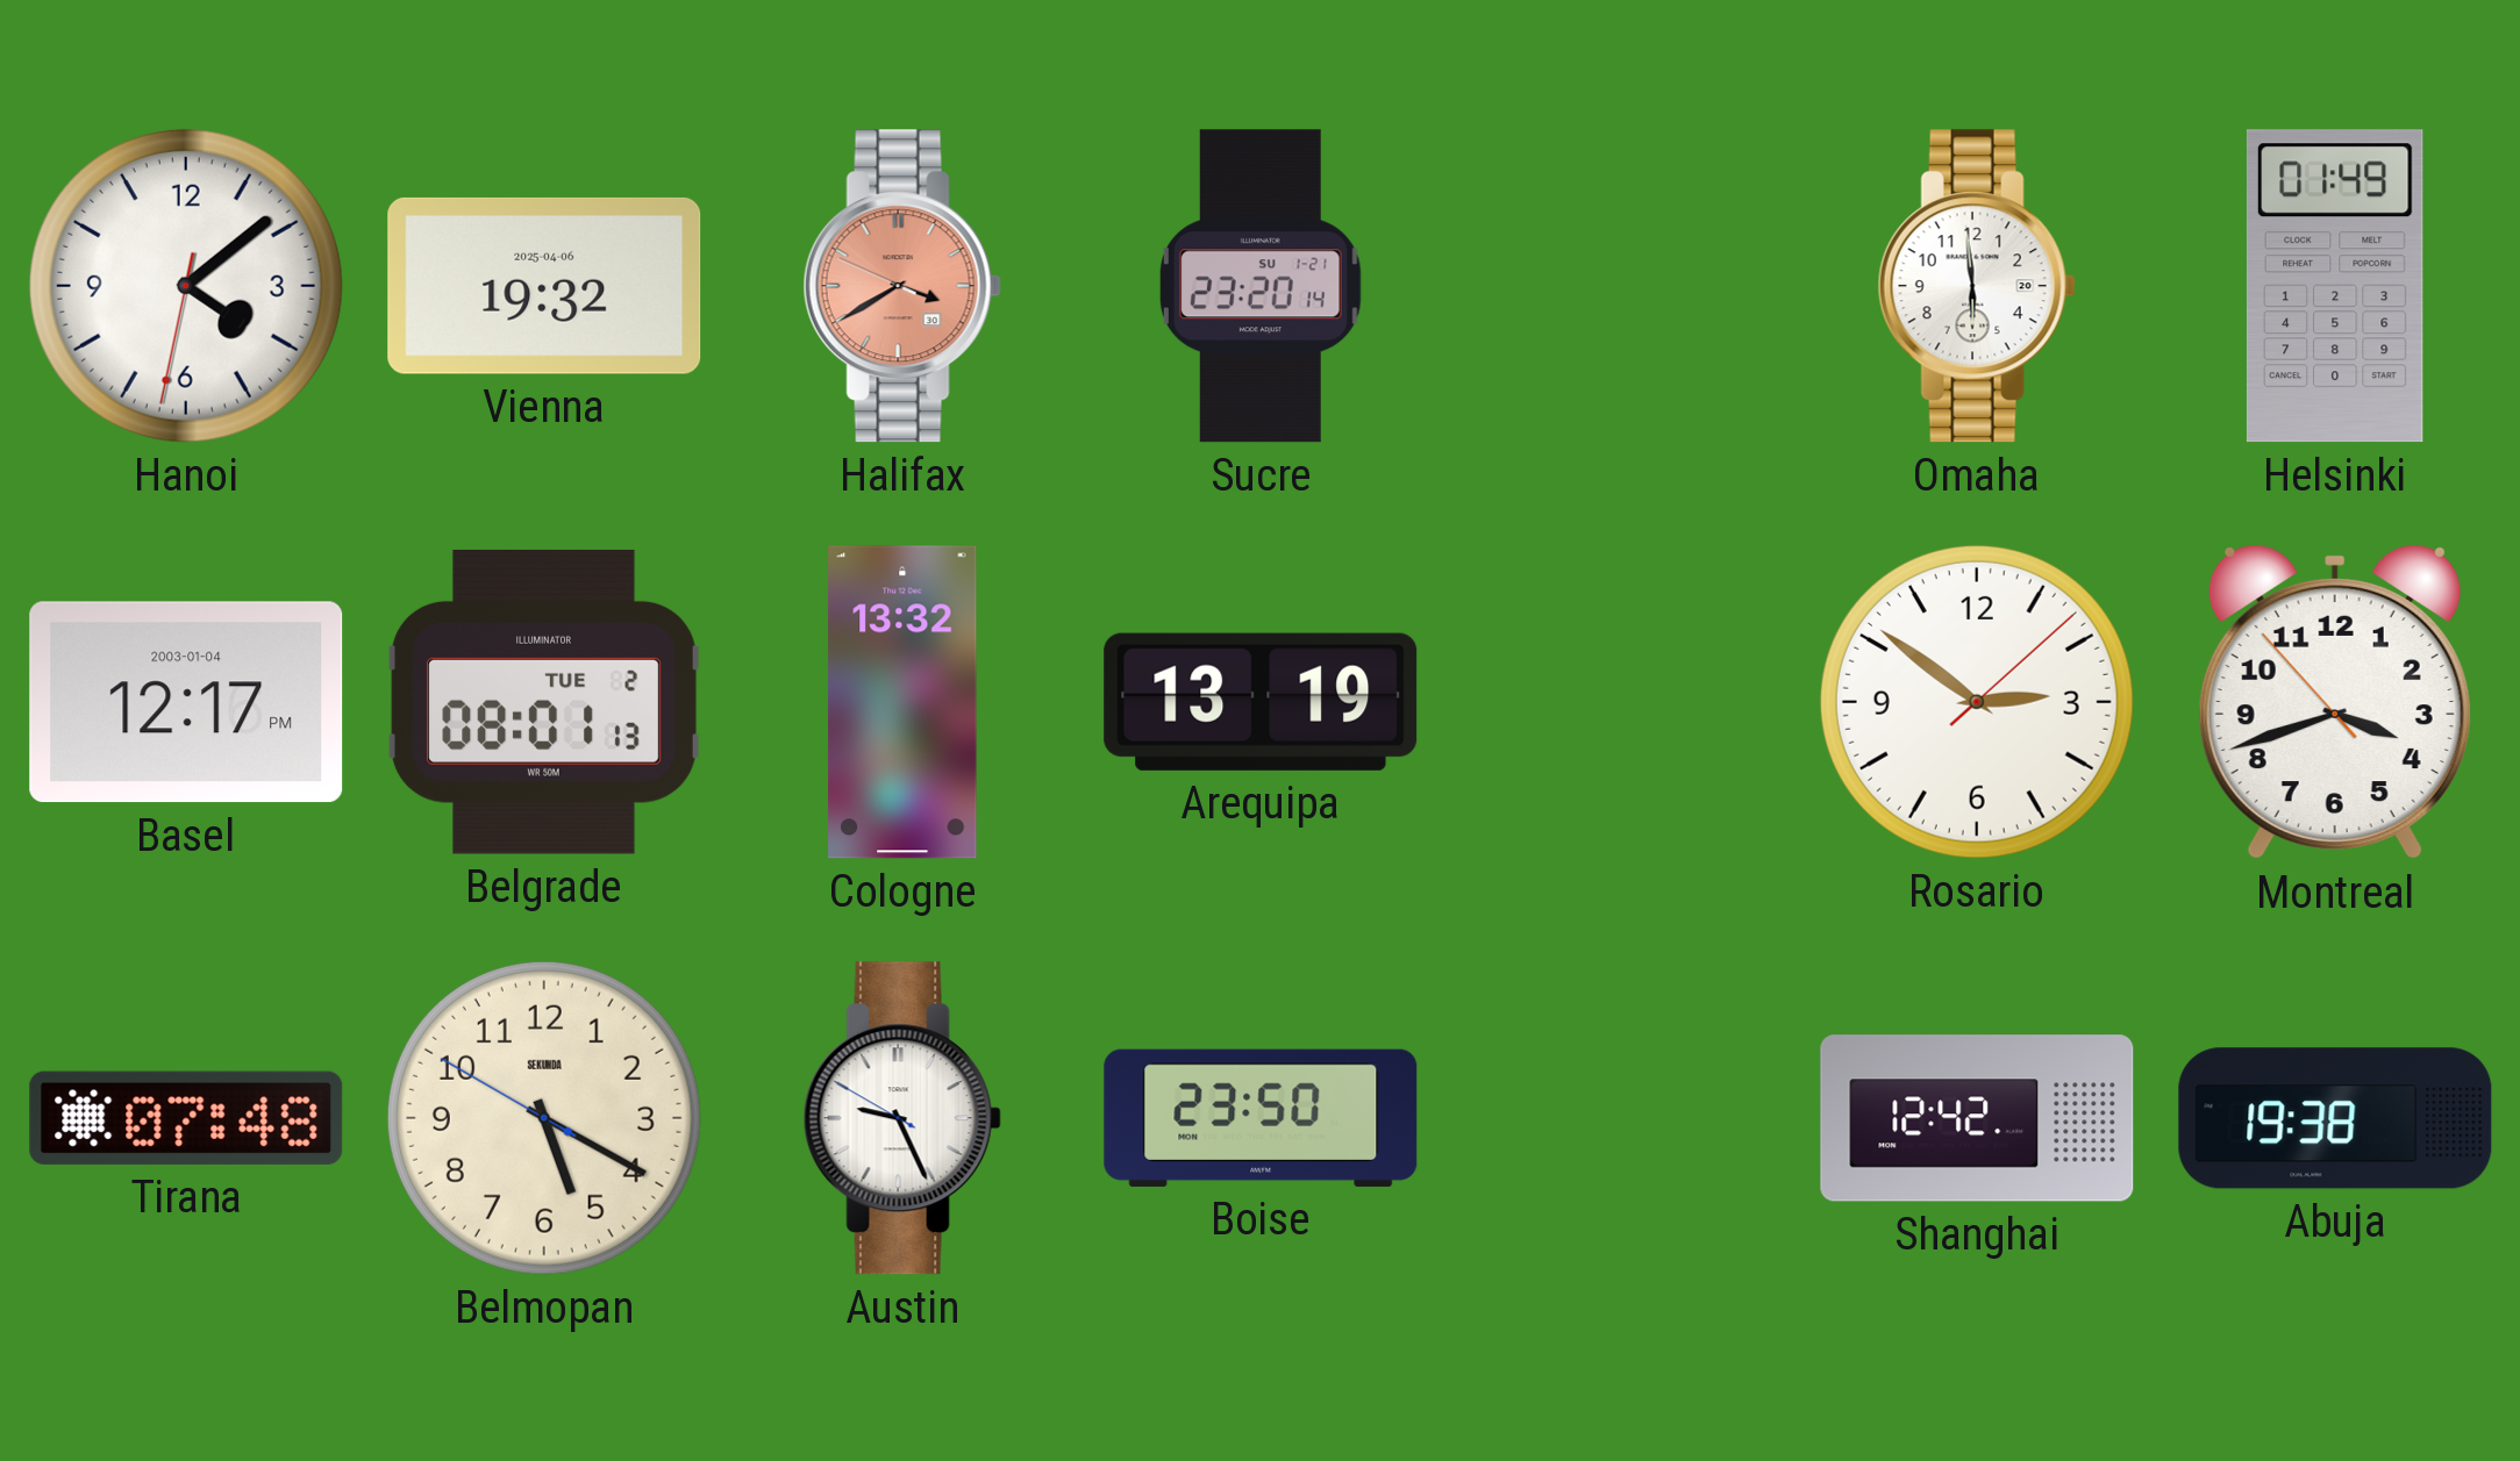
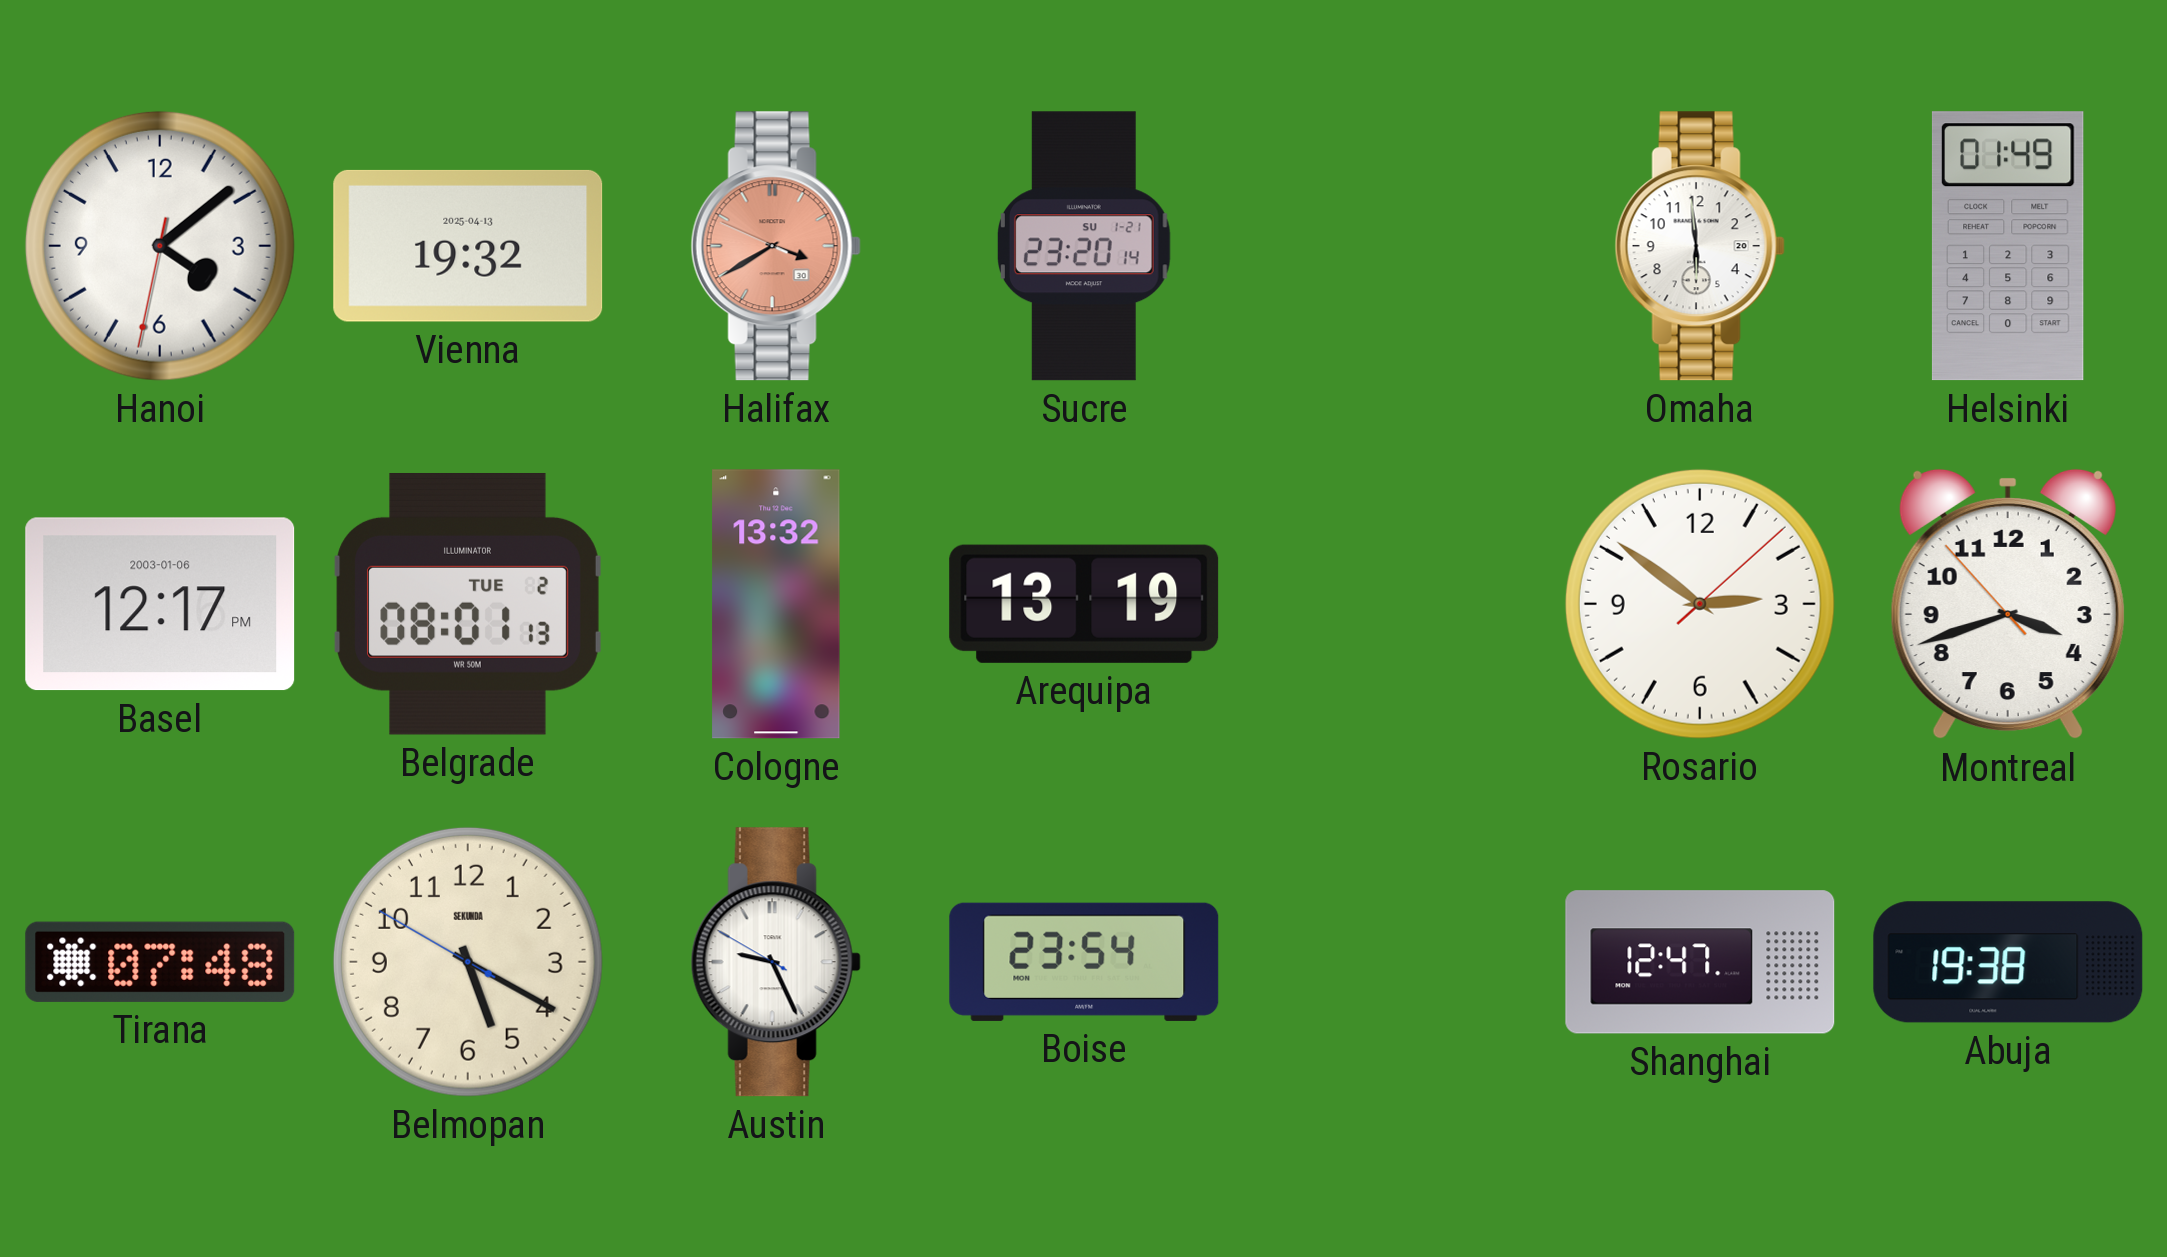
Vienna date: 2025-04-06 -> 2025-04-13 (468, 246)
Basel date: 2003-01-04 -> 2003-01-06 (160, 604)
Boise: 23:50 -> 23:54 (1084, 962)
Shanghai: 12:42 -> 12:47 (1700, 962)
